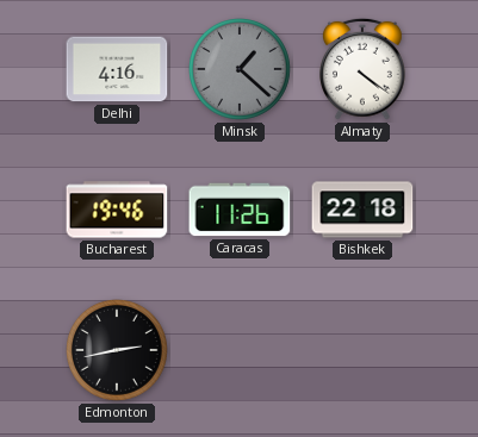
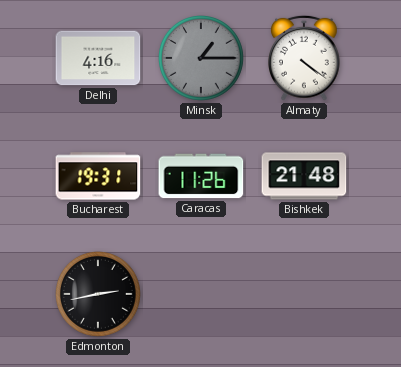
Minsk: 1:22 -> 1:15 (202, 59)
Bucharest: 19:46 -> 19:31 (98, 176)
Bishkek: 22:18 -> 21:48 (304, 176)
